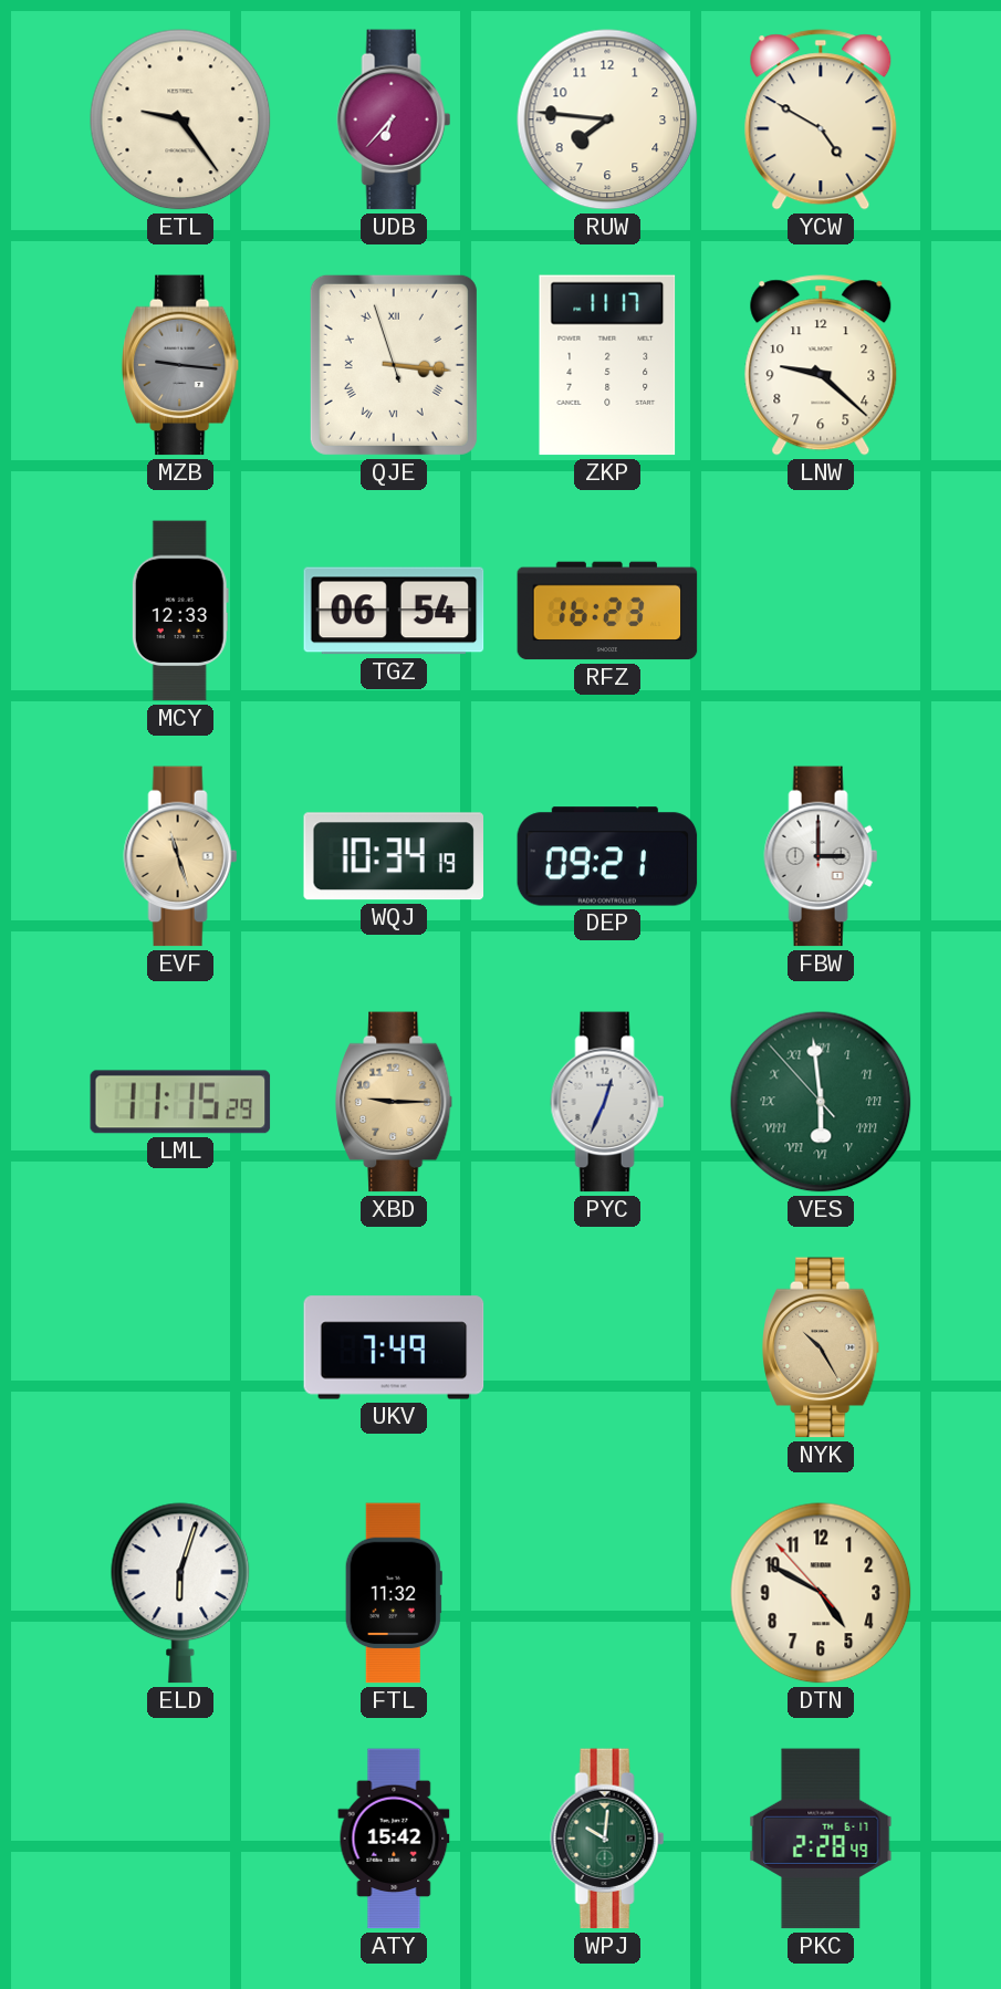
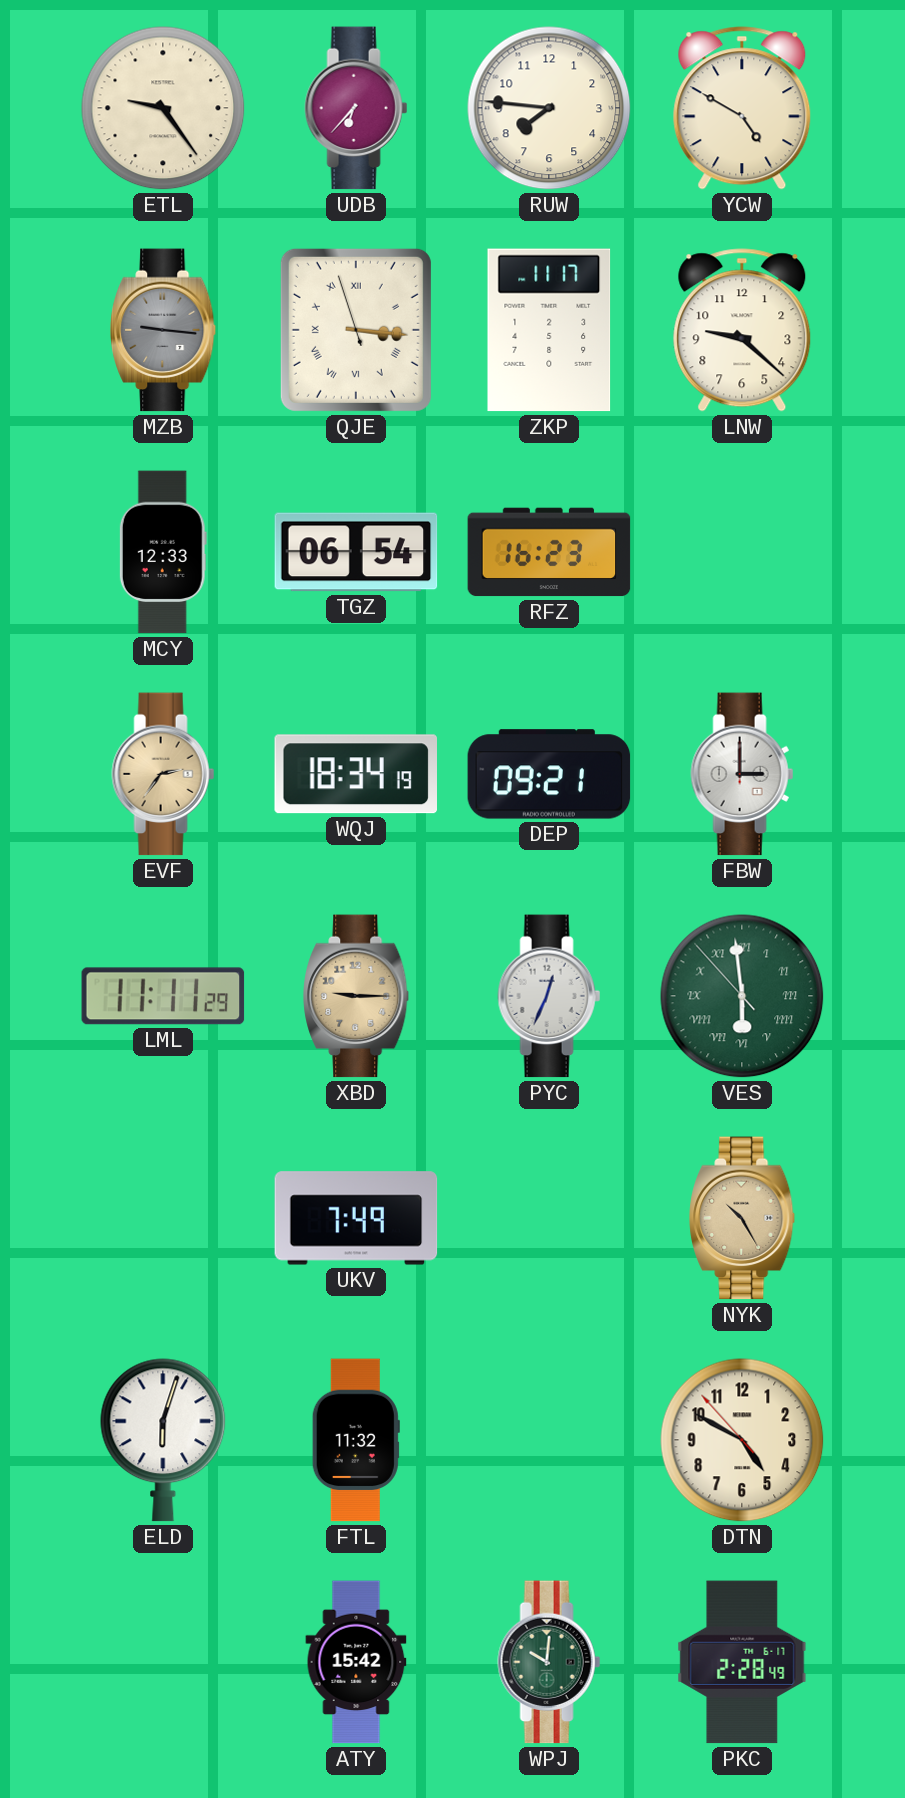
EVF: 11:27 -> 2:36 (163, 774)
WQJ: 10:34 -> 18:34 (355, 774)
LML: 11:15 -> 11:11 (163, 996)
